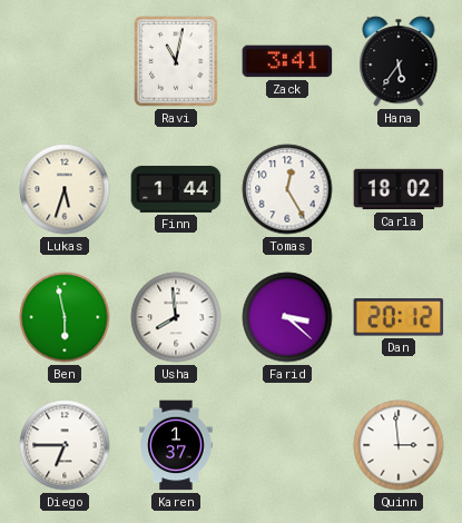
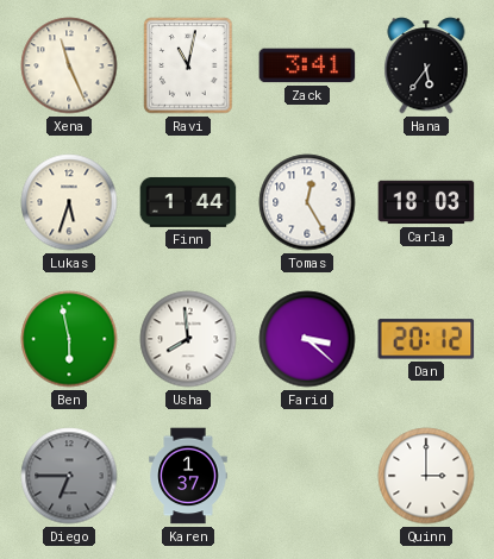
Xena: none -> 11:26 (69, 65)
Carla: 18:02 -> 18:03 (426, 202)
Diego dial: white -> grey (69, 476)
Quinn: 2:59 -> 3:00 (426, 476)
